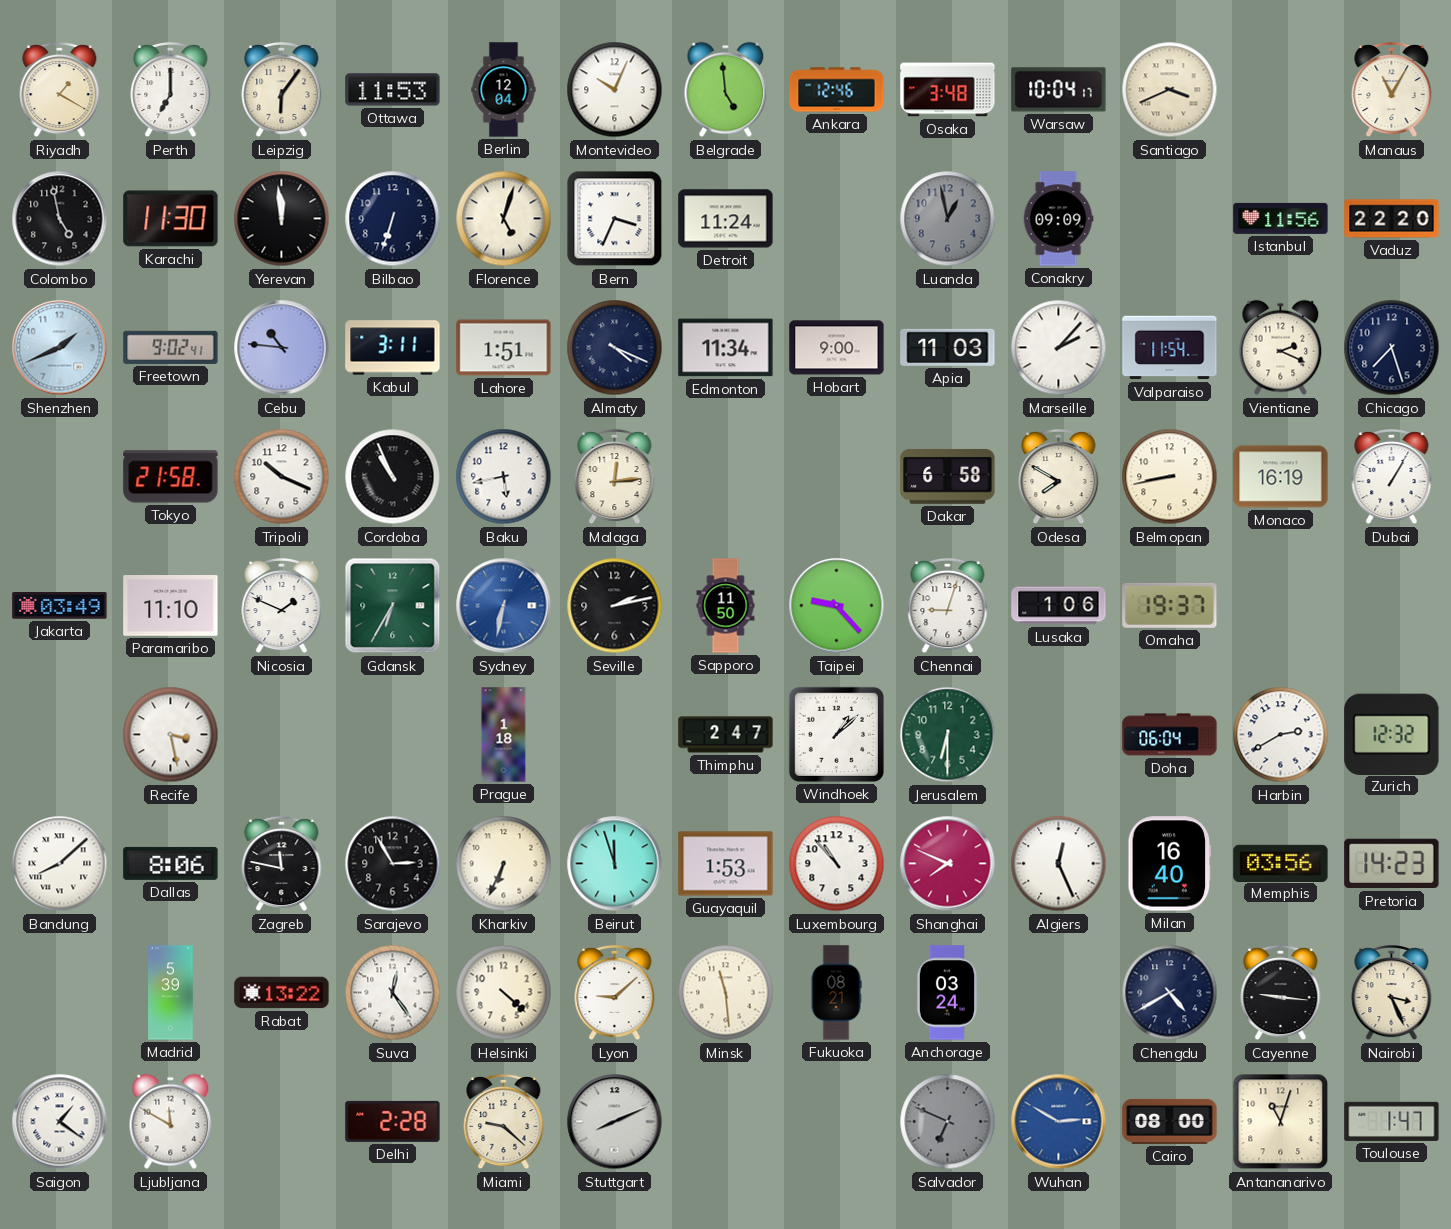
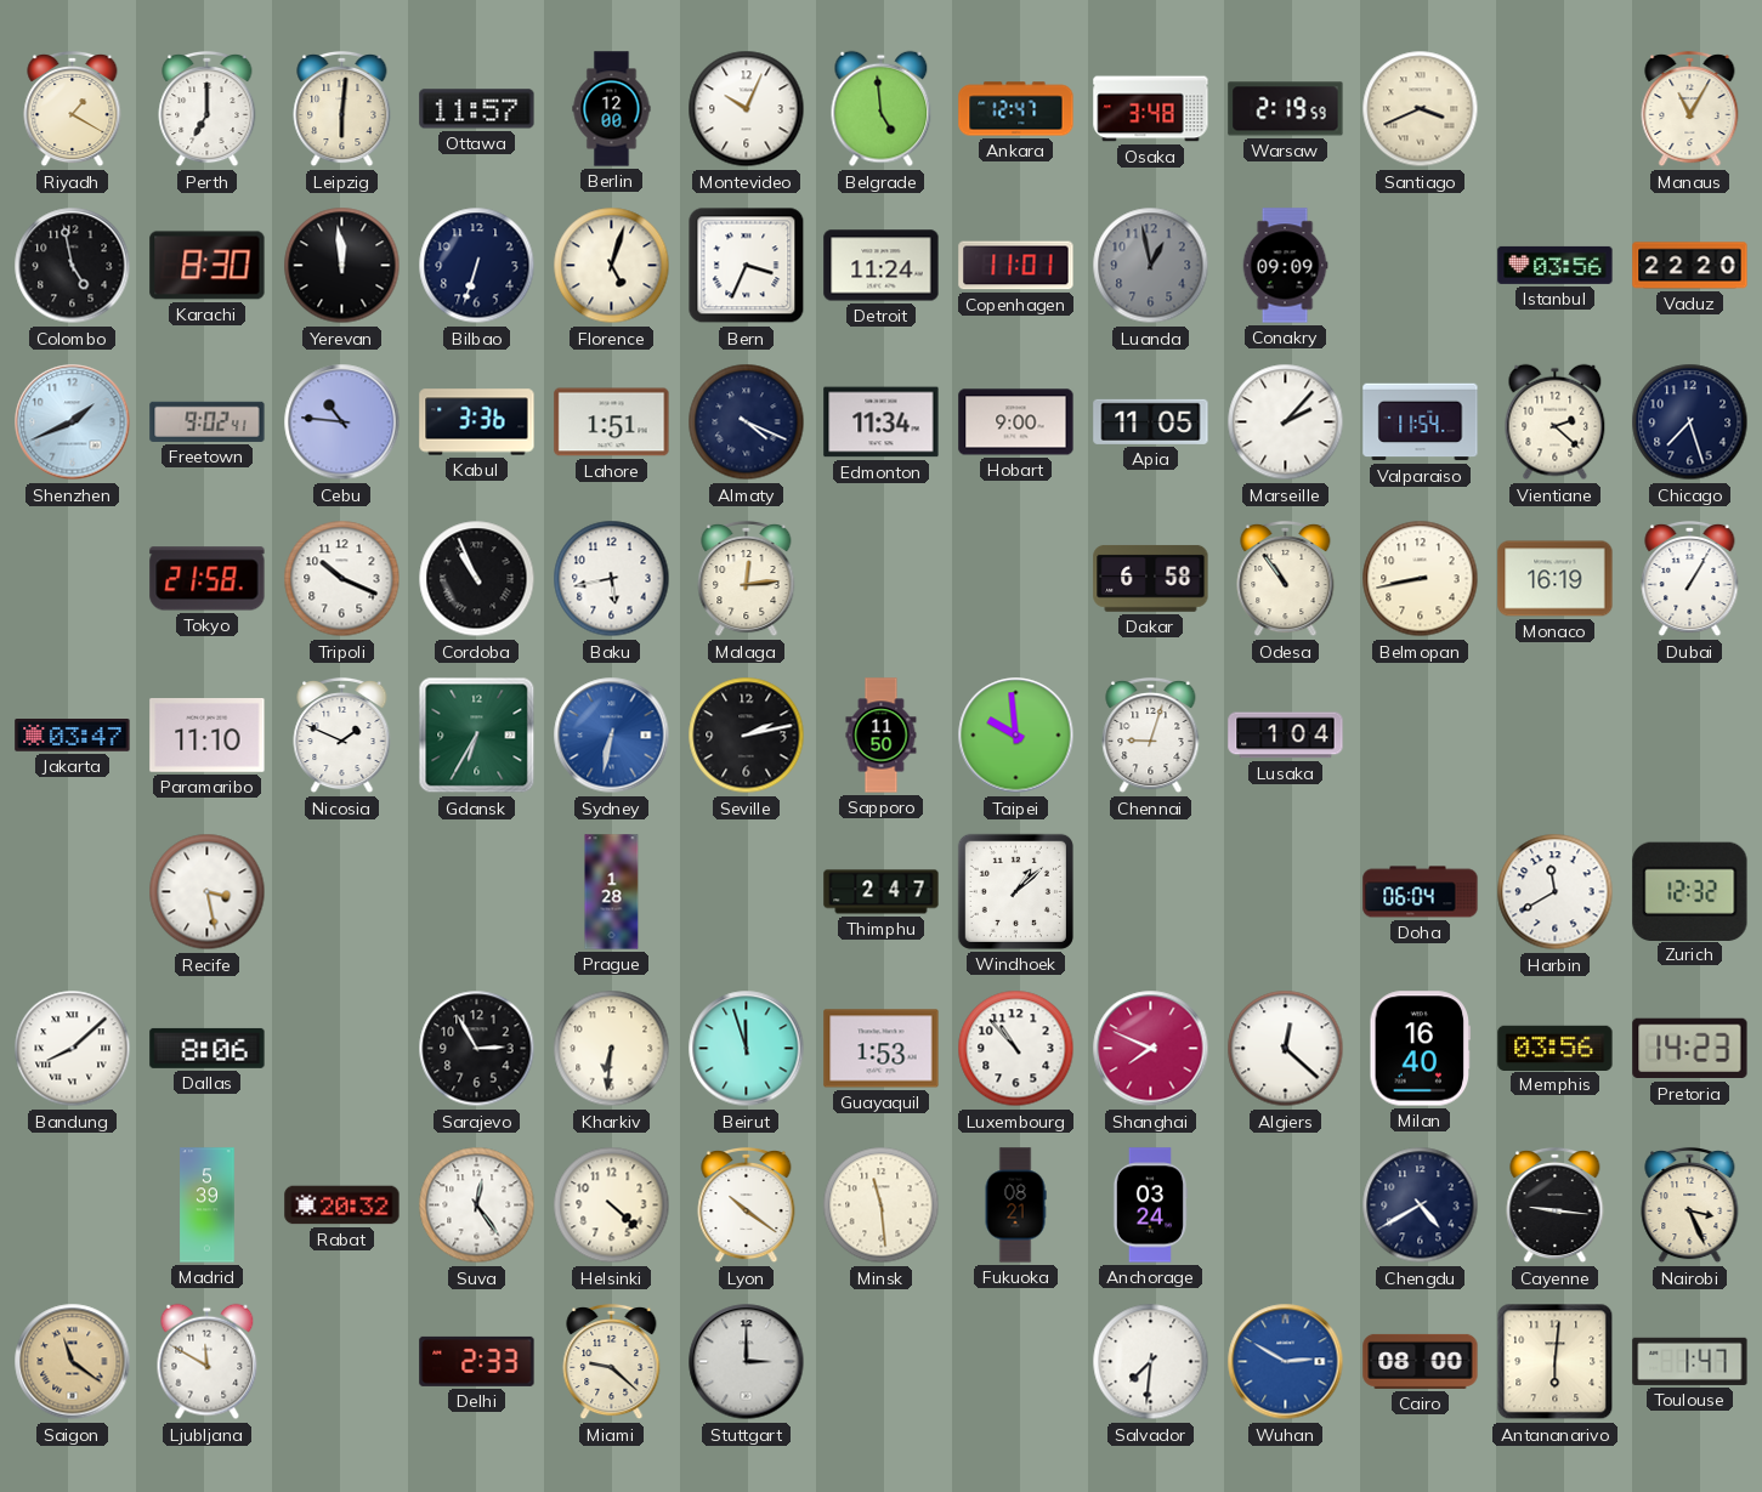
Leipzig: 6:06 -> 6:01 (342, 109)
Ottawa: 11:53 -> 11:57 (477, 109)
Berlin: 12:04 -> 12:00 (612, 109)
Ankara: 12:46 -> 12:47 (1016, 109)
Warsaw: 10:04 -> 2:19 (1286, 109)
Karachi: 11:30 -> 8:30 (208, 266)
Copenhagen: none -> 11:01 (1016, 266)
Istanbul: 11:56 -> 03:56 (1556, 265)
Kabul: 3:11 -> 3:36 (477, 422)
Apia: 11:03 -> 11:05 (1151, 421)
Vientiane: 2:19 -> 2:22 (1556, 422)
Odesa: 7:50 -> 10:54 (1286, 579)
Jakarta: 03:49 -> 03:47 (73, 736)
Taipei: 9:23 -> 9:59 (1016, 736)
Lusaka: 1:06 -> 1:04 (1286, 736)
Omaha: 19:37 -> none (1170, 605)
Prague: 1:18 -> 1:28 (612, 892)
Jerusalem: 6:30 -> none (948, 735)
Harbin: 2:40 -> 11:40 (1556, 892)
Zagreb: 11:47 -> none (282, 864)
Kharkiv: 6:34 -> 6:31 (612, 1049)
Algiers: 12:26 -> 12:22 (1286, 1049)
Rabat: 13:22 -> 20:32 (342, 1205)
Lyon: 9:08 -> 10:21 (747, 1205)
Saigon: 1:21 -> 11:21 (73, 1362)
Saigon dial: white -> champagne (73, 1362)
Delhi: 2:28 -> 2:33 (477, 1361)
Stuttgart: 8:11 -> 3:00 (747, 1362)
Salvador: 6:49 -> 7:31 (1151, 1362)
Salvador dial: grey -> white (1151, 1362)
Antananarivo: 11:03 -> 6:01 (1556, 1362)
